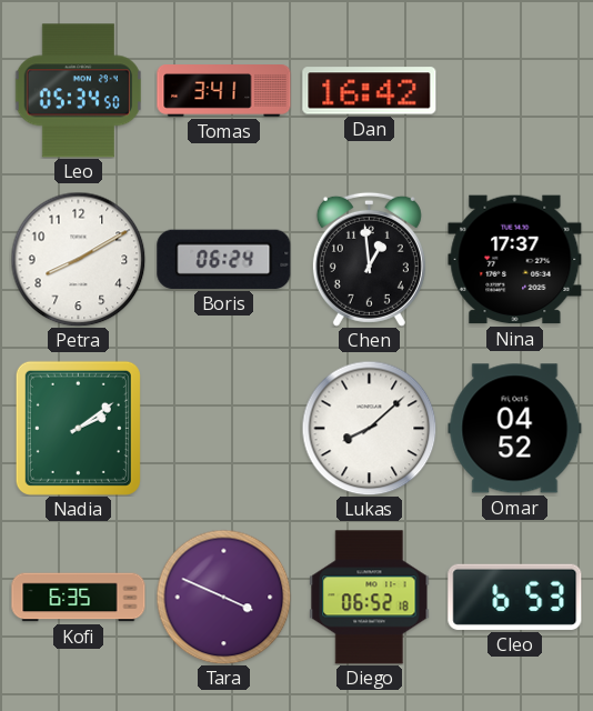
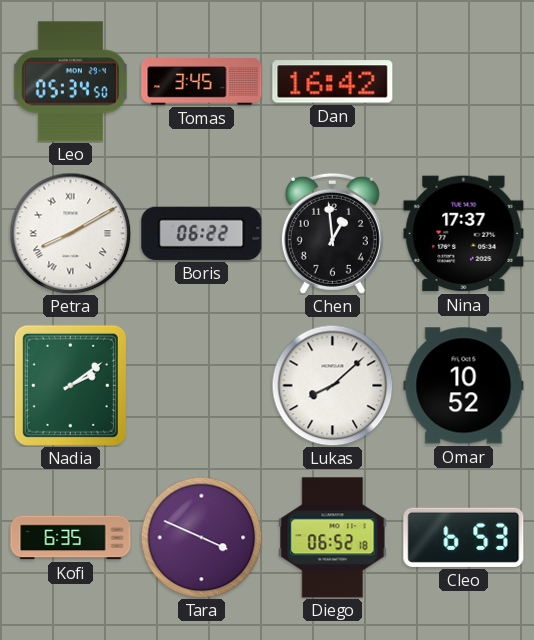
Tomas: 3:41 -> 3:45 (202, 82)
Petra numerals: Arabic -> Roman (70, 233)
Boris: 06:24 -> 06:22 (202, 233)
Omar: 04:52 -> 10:52 (464, 386)
